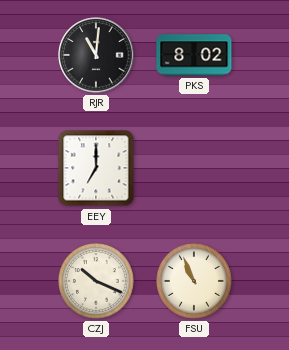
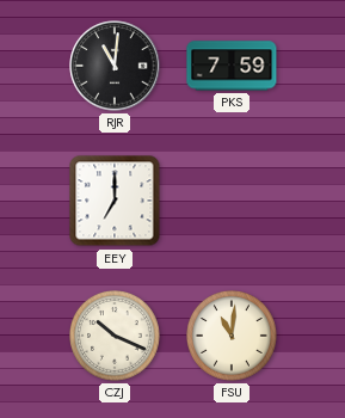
PKS: 8:02 -> 7:59 (232, 66)
FSU: 10:56 -> 11:01 (233, 337)
